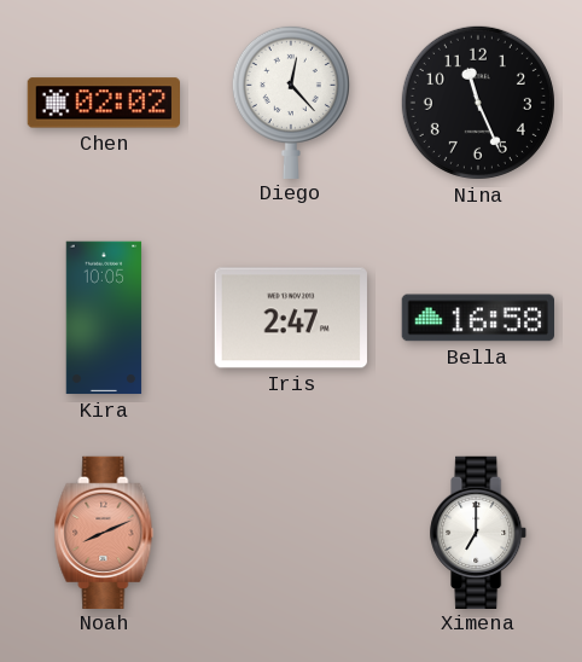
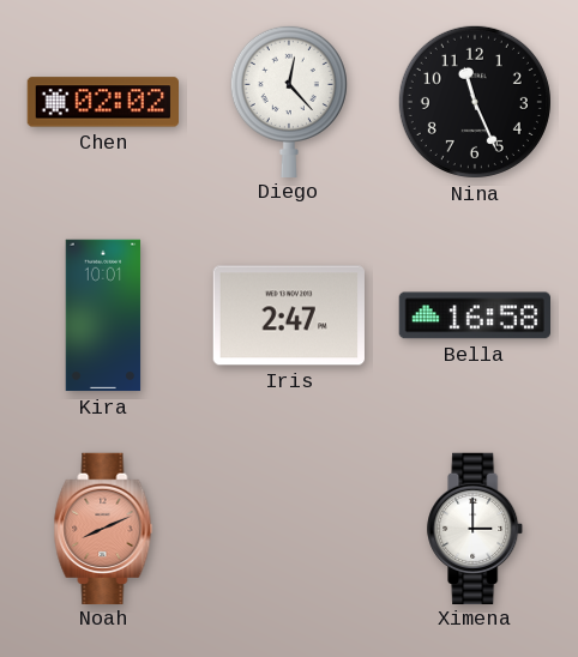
Kira: 10:05 -> 10:01 (103, 315)
Ximena: 7:00 -> 3:00 (476, 528)
